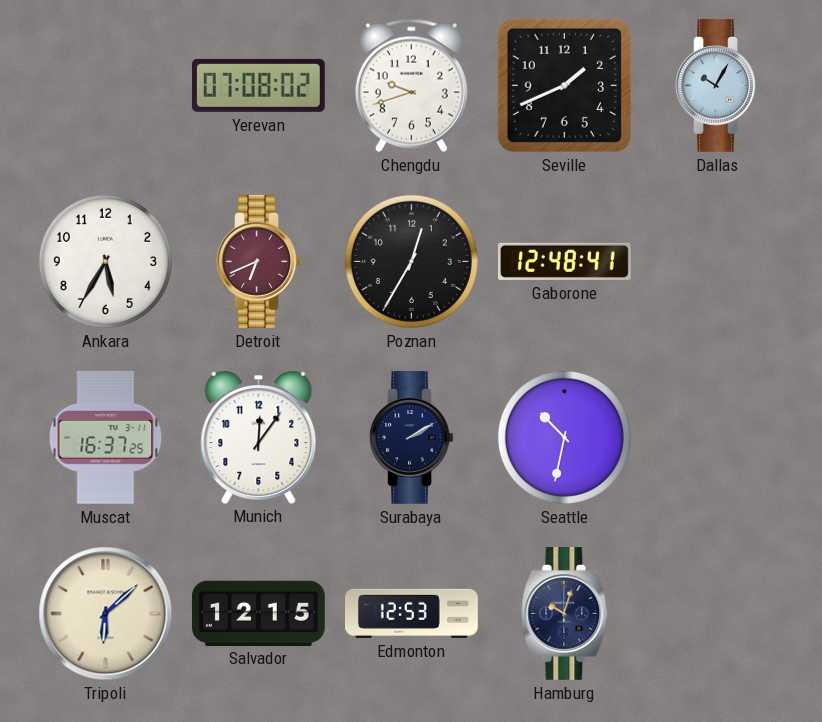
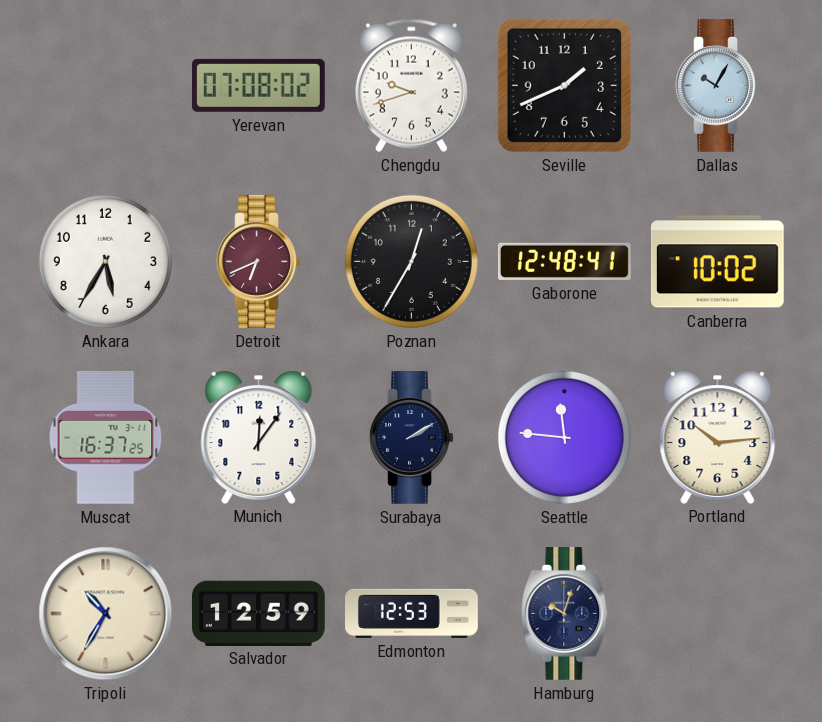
Canberra: none -> 10:02 (717, 262)
Seattle: 10:32 -> 11:46 (564, 437)
Portland: none -> 10:14 (718, 437)
Tripoli: 6:08 -> 10:35 (106, 614)
Salvador: 12:15 -> 12:59 (258, 613)
